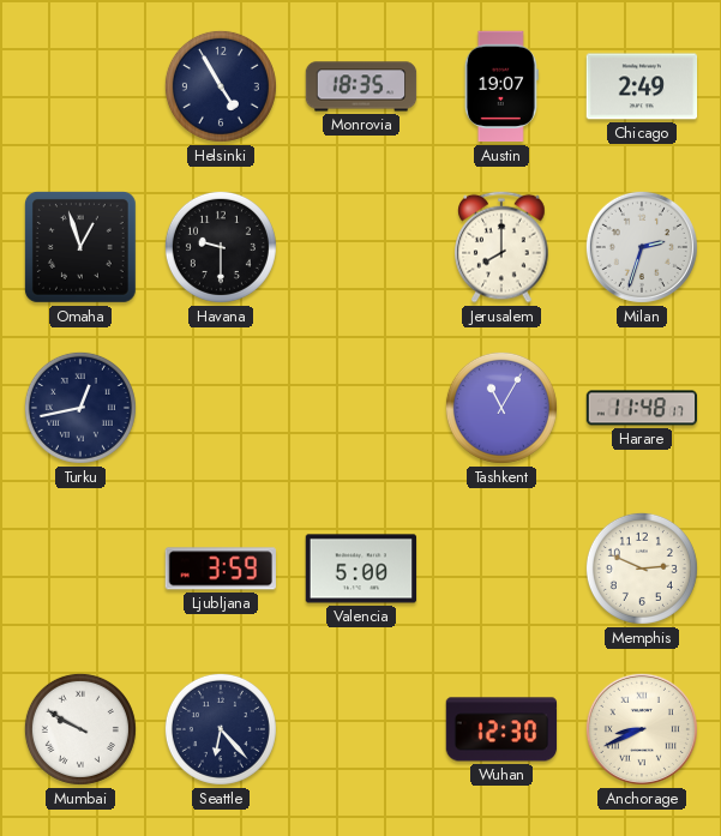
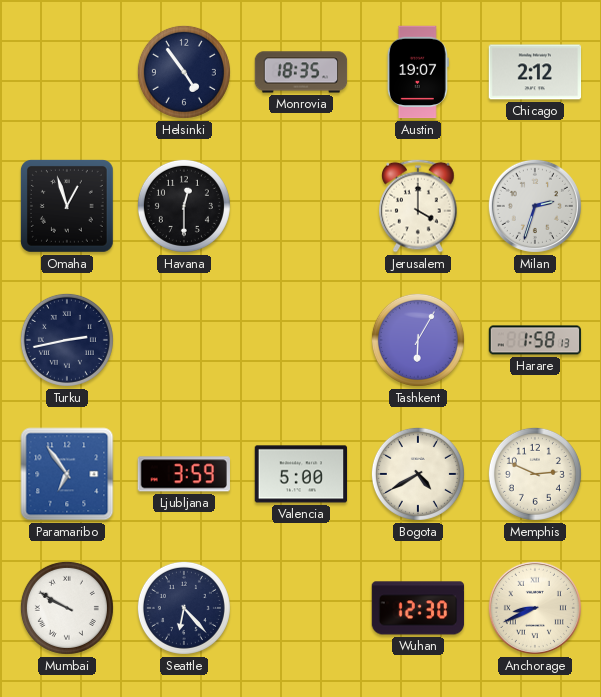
Helsinki: 4:55 -> 4:54 (184, 72)
Chicago: 2:49 -> 2:12 (535, 72)
Havana: 9:30 -> 12:30 (184, 206)
Jerusalem: 8:00 -> 4:00 (418, 206)
Turku: 12:43 -> 2:43 (67, 340)
Tashkent: 11:05 -> 6:05 (418, 340)
Harare: 11:48 -> 1:58 (535, 340)
Paramaribo: none -> 6:54 (67, 474)
Bogota: none -> 4:40 (418, 474)
